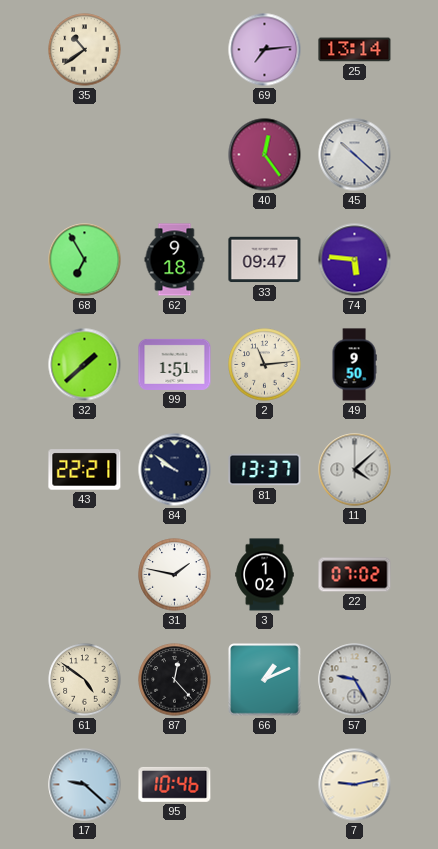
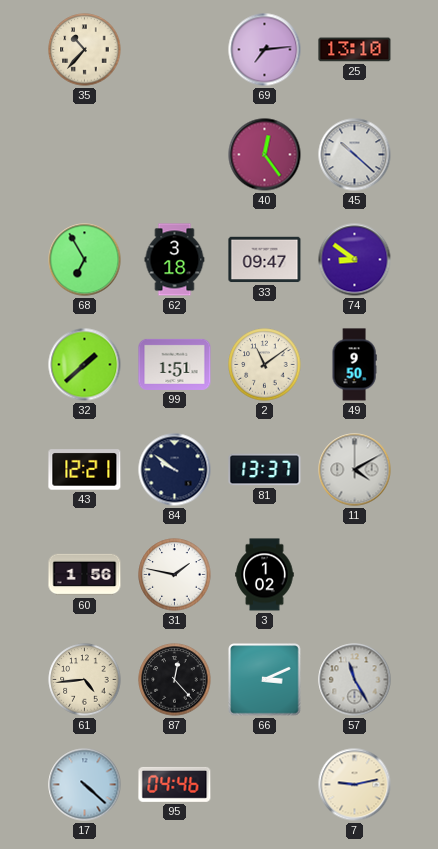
35: 10:39 -> 10:37 (85, 50)
25: 13:14 -> 13:10 (355, 50)
62: 9:18 -> 3:18 (175, 260)
74: 5:46 -> 8:51 (355, 260)
2: 11:14 -> 11:09 (265, 365)
43: 22:21 -> 12:21 (85, 470)
11: 4:08 -> 4:10 (355, 470)
60: none -> 1:56 (85, 575)
22: 07:02 -> none (355, 575)
61: 4:51 -> 4:44 (85, 680)
66: 1:11 -> 3:11 (265, 680)
57: 9:25 -> 11:25 (355, 680)
17: 9:22 -> 4:22 (85, 785)
95: 10:46 -> 04:46 (175, 784)
